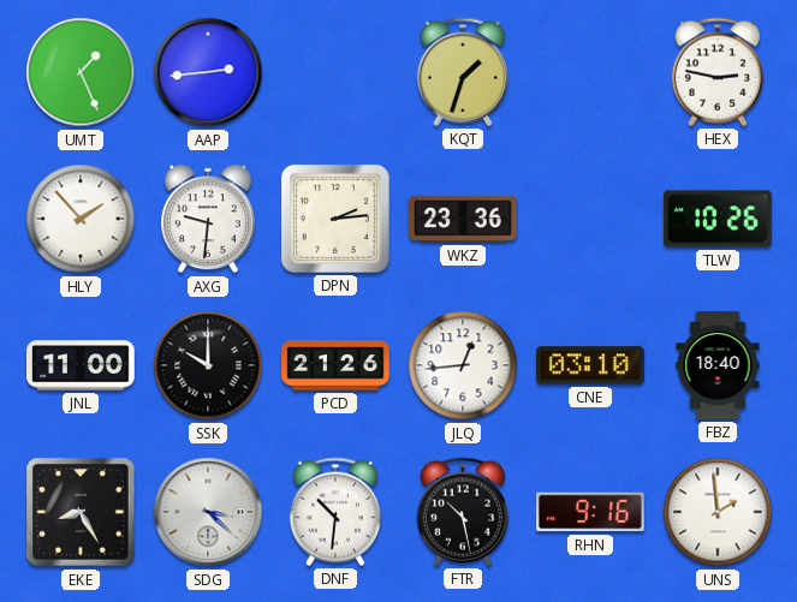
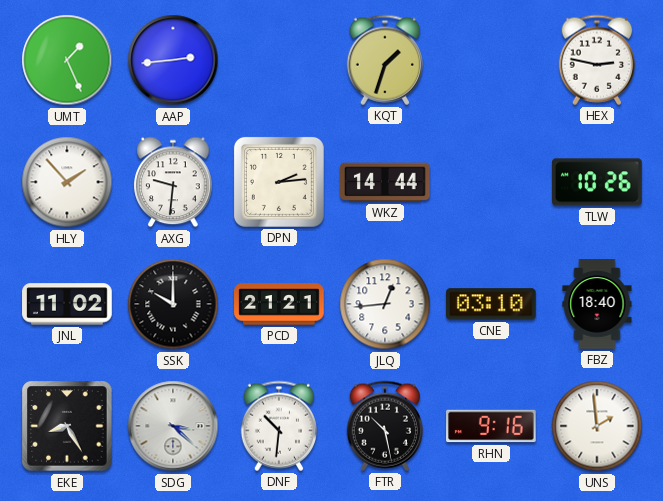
WKZ: 23:36 -> 14:44 (386, 182)
JNL: 11:00 -> 11:02 (67, 304)
PCD: 21:26 -> 21:21 (279, 304)
